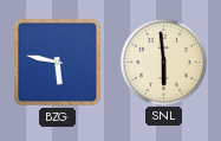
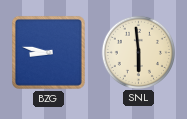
BZG: 5:47 -> 8:47 (48, 52)
